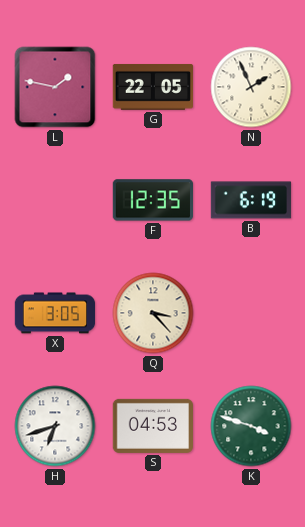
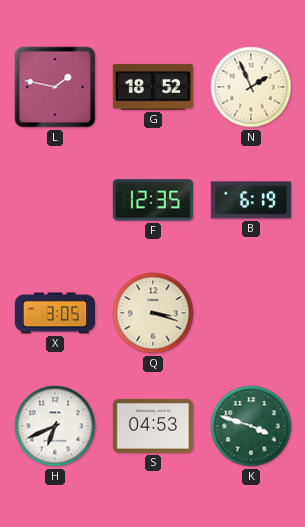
G: 22:05 -> 18:52 (152, 87)
Q: 3:23 -> 3:18 (153, 313)
H: 6:42 -> 6:41 (55, 426)
